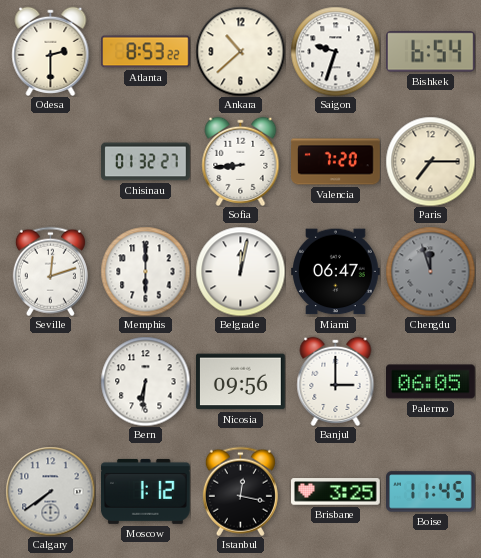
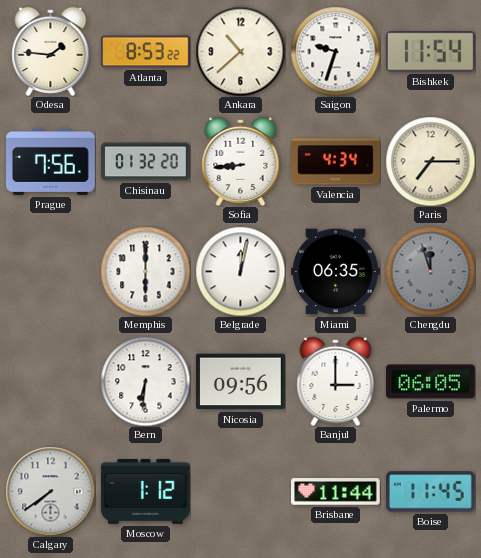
Odesa: 2:30 -> 1:46 (51, 51)
Bishkek: 6:54 -> 11:54 (430, 52)
Prague: none -> 7:56 (51, 161)
Chisinau: 01:32:27 -> 01:32:20 (146, 162)
Valencia: 7:20 -> 4:34 (336, 162)
Seville: 12:12 -> none (50, 271)
Miami: 06:47 -> 06:35 (336, 272)
Istanbul: 12:17 -> none (240, 491)
Brisbane: 3:25 -> 11:44 (336, 492)
